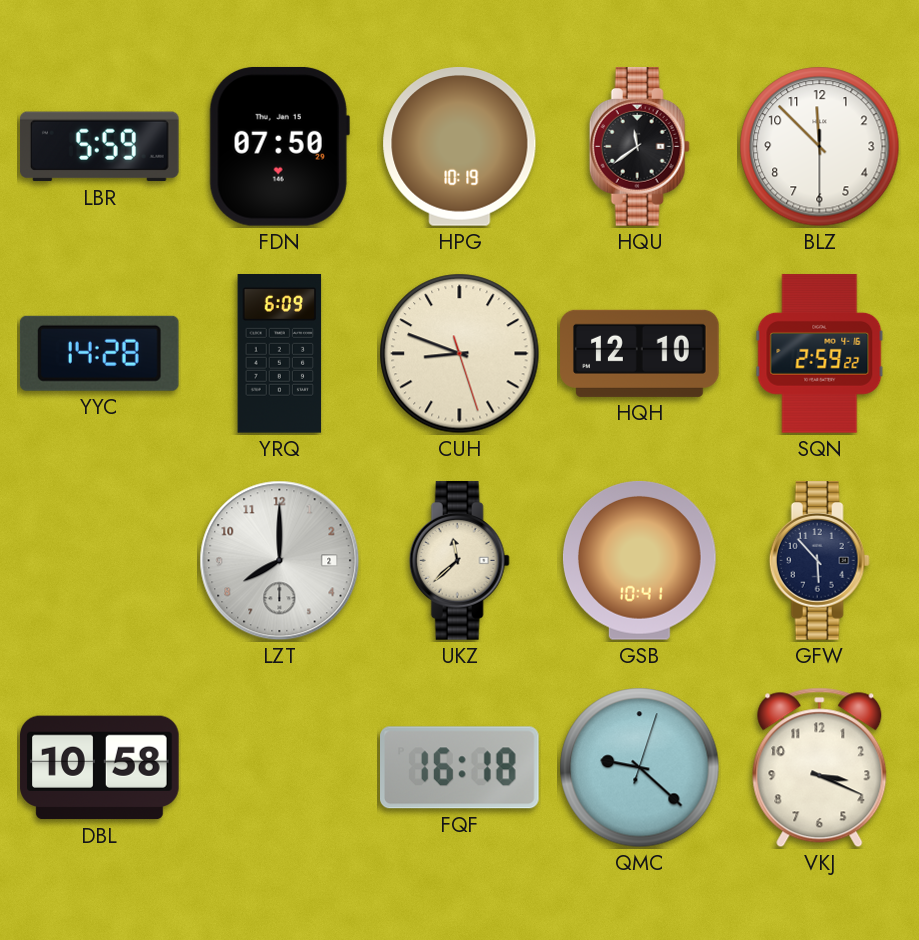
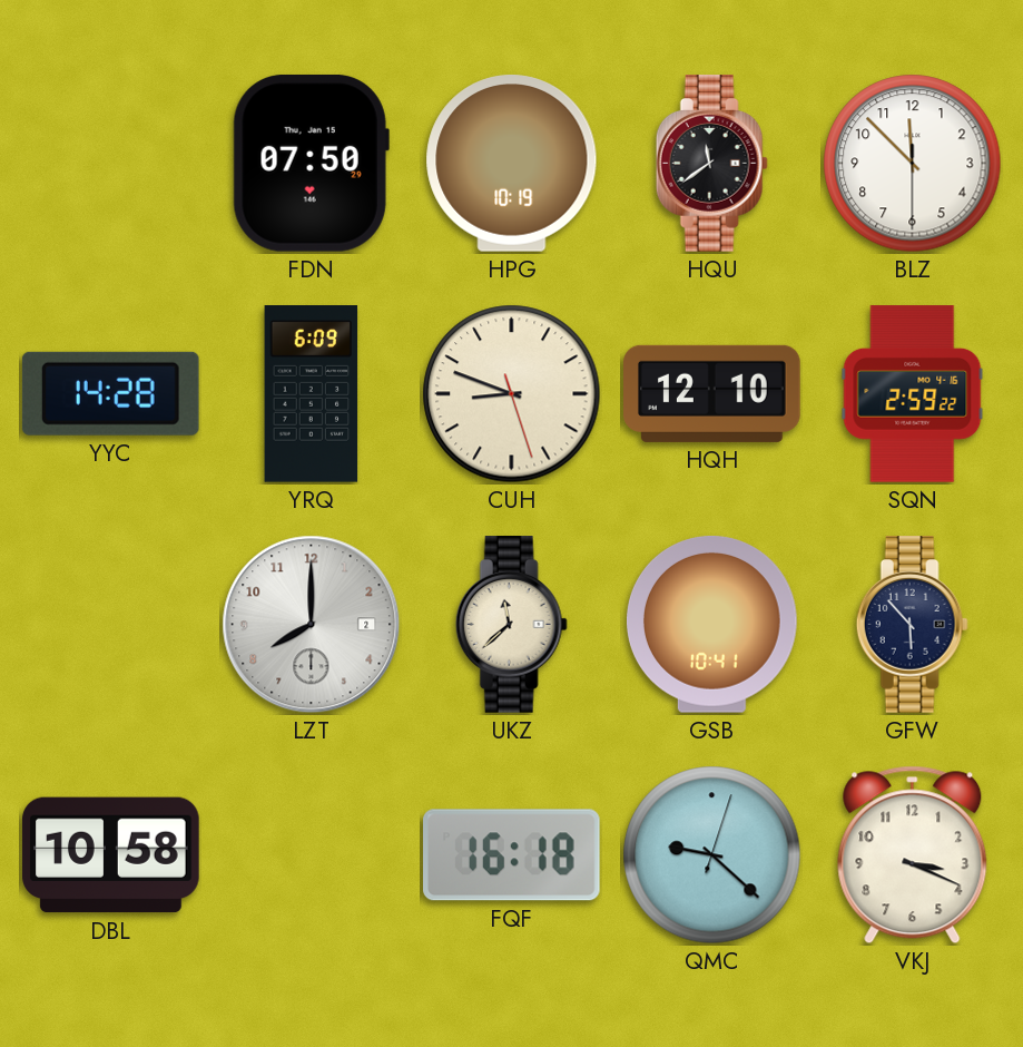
LBR: 5:59 -> none (100, 147)
